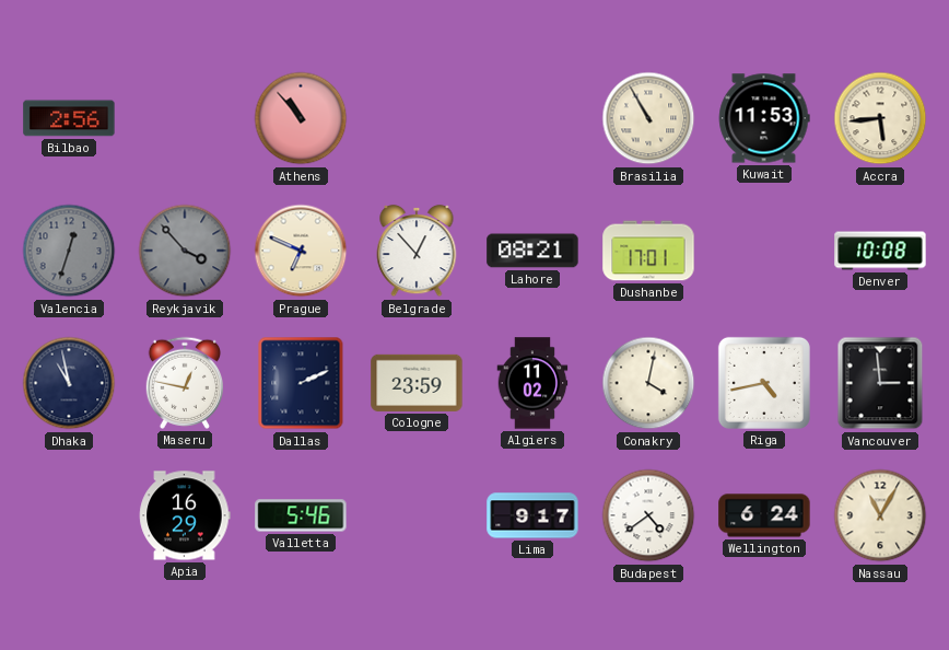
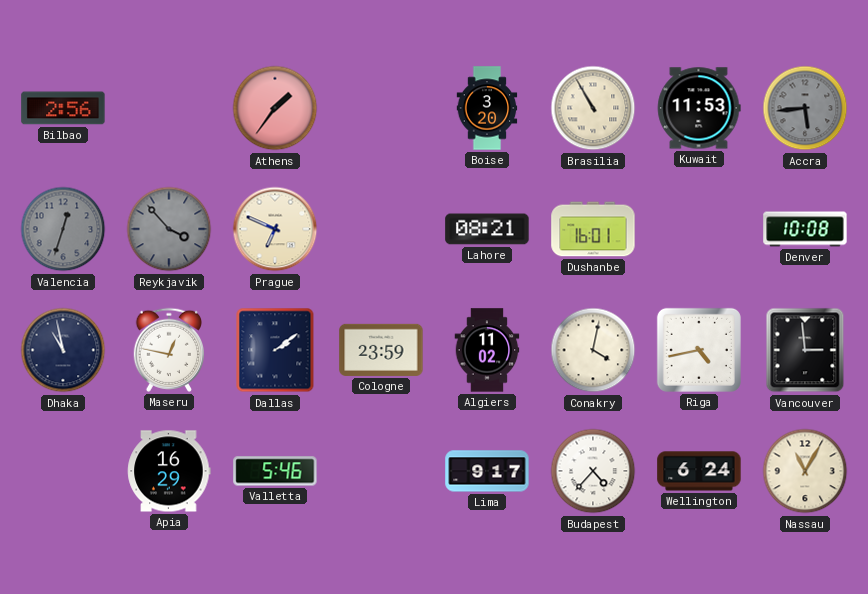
Athens: 10:53 -> 1:36 (275, 108)
Boise: none -> 3:20 (487, 108)
Accra dial: cream -> grey (805, 108)
Belgrade: 12:53 -> none (417, 251)
Dushanbe: 17:01 -> 16:01 (593, 229)
Dallas: 2:11 -> 2:09 (275, 350)
Budapest: 4:39 -> 4:37 (593, 471)
